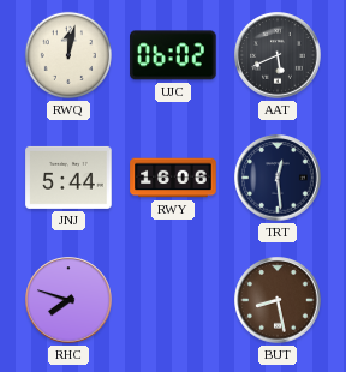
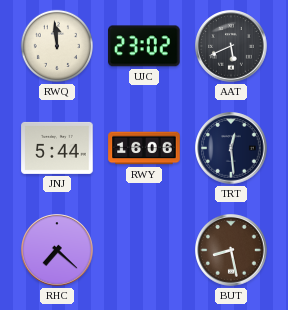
RWQ: 12:02 -> 11:59 (57, 46)
UJC: 06:02 -> 23:02 (144, 46)
RHC: 7:48 -> 7:22 (57, 250)
